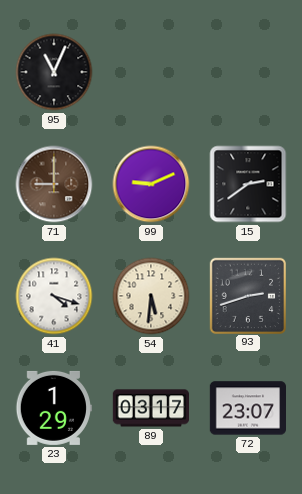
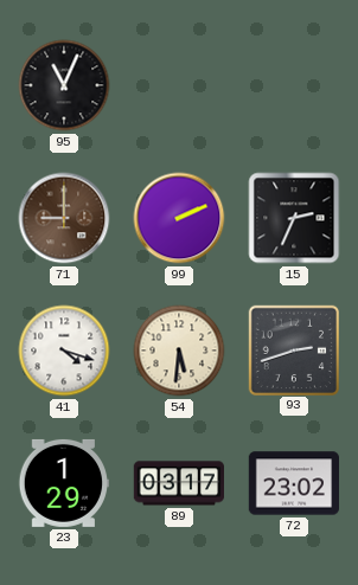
99: 9:11 -> 2:11 (179, 218)
15: 2:39 -> 2:34 (294, 218)
72: 23:07 -> 23:02 (293, 483)
